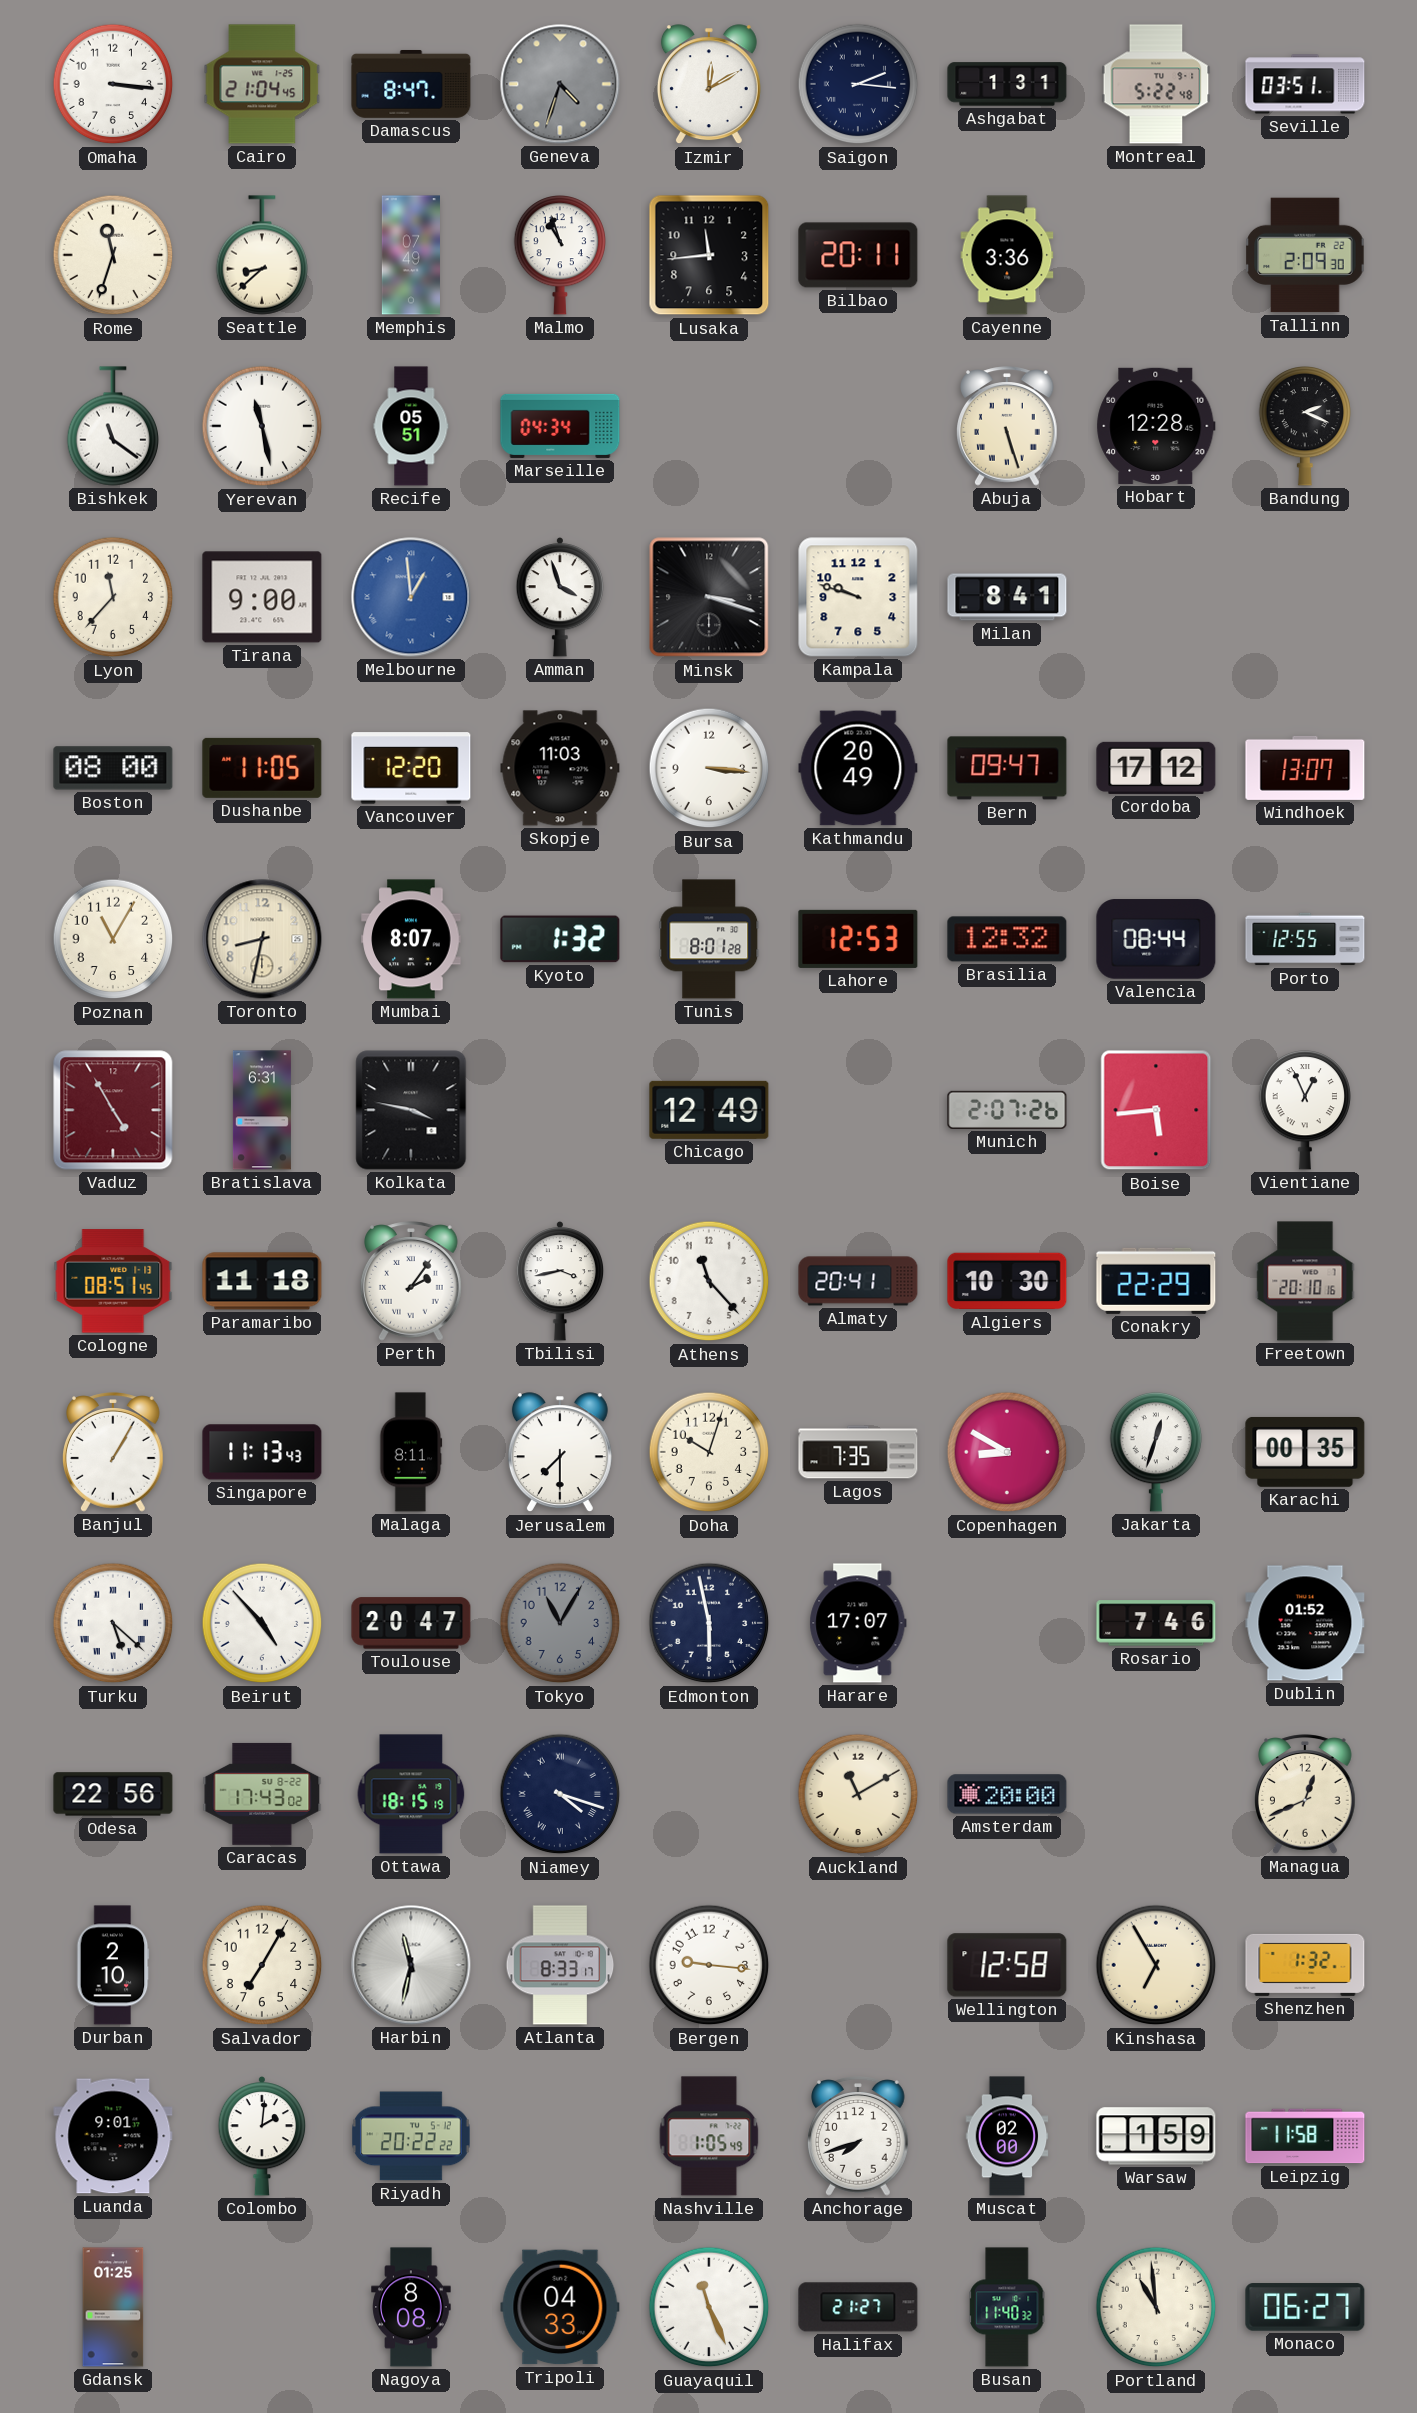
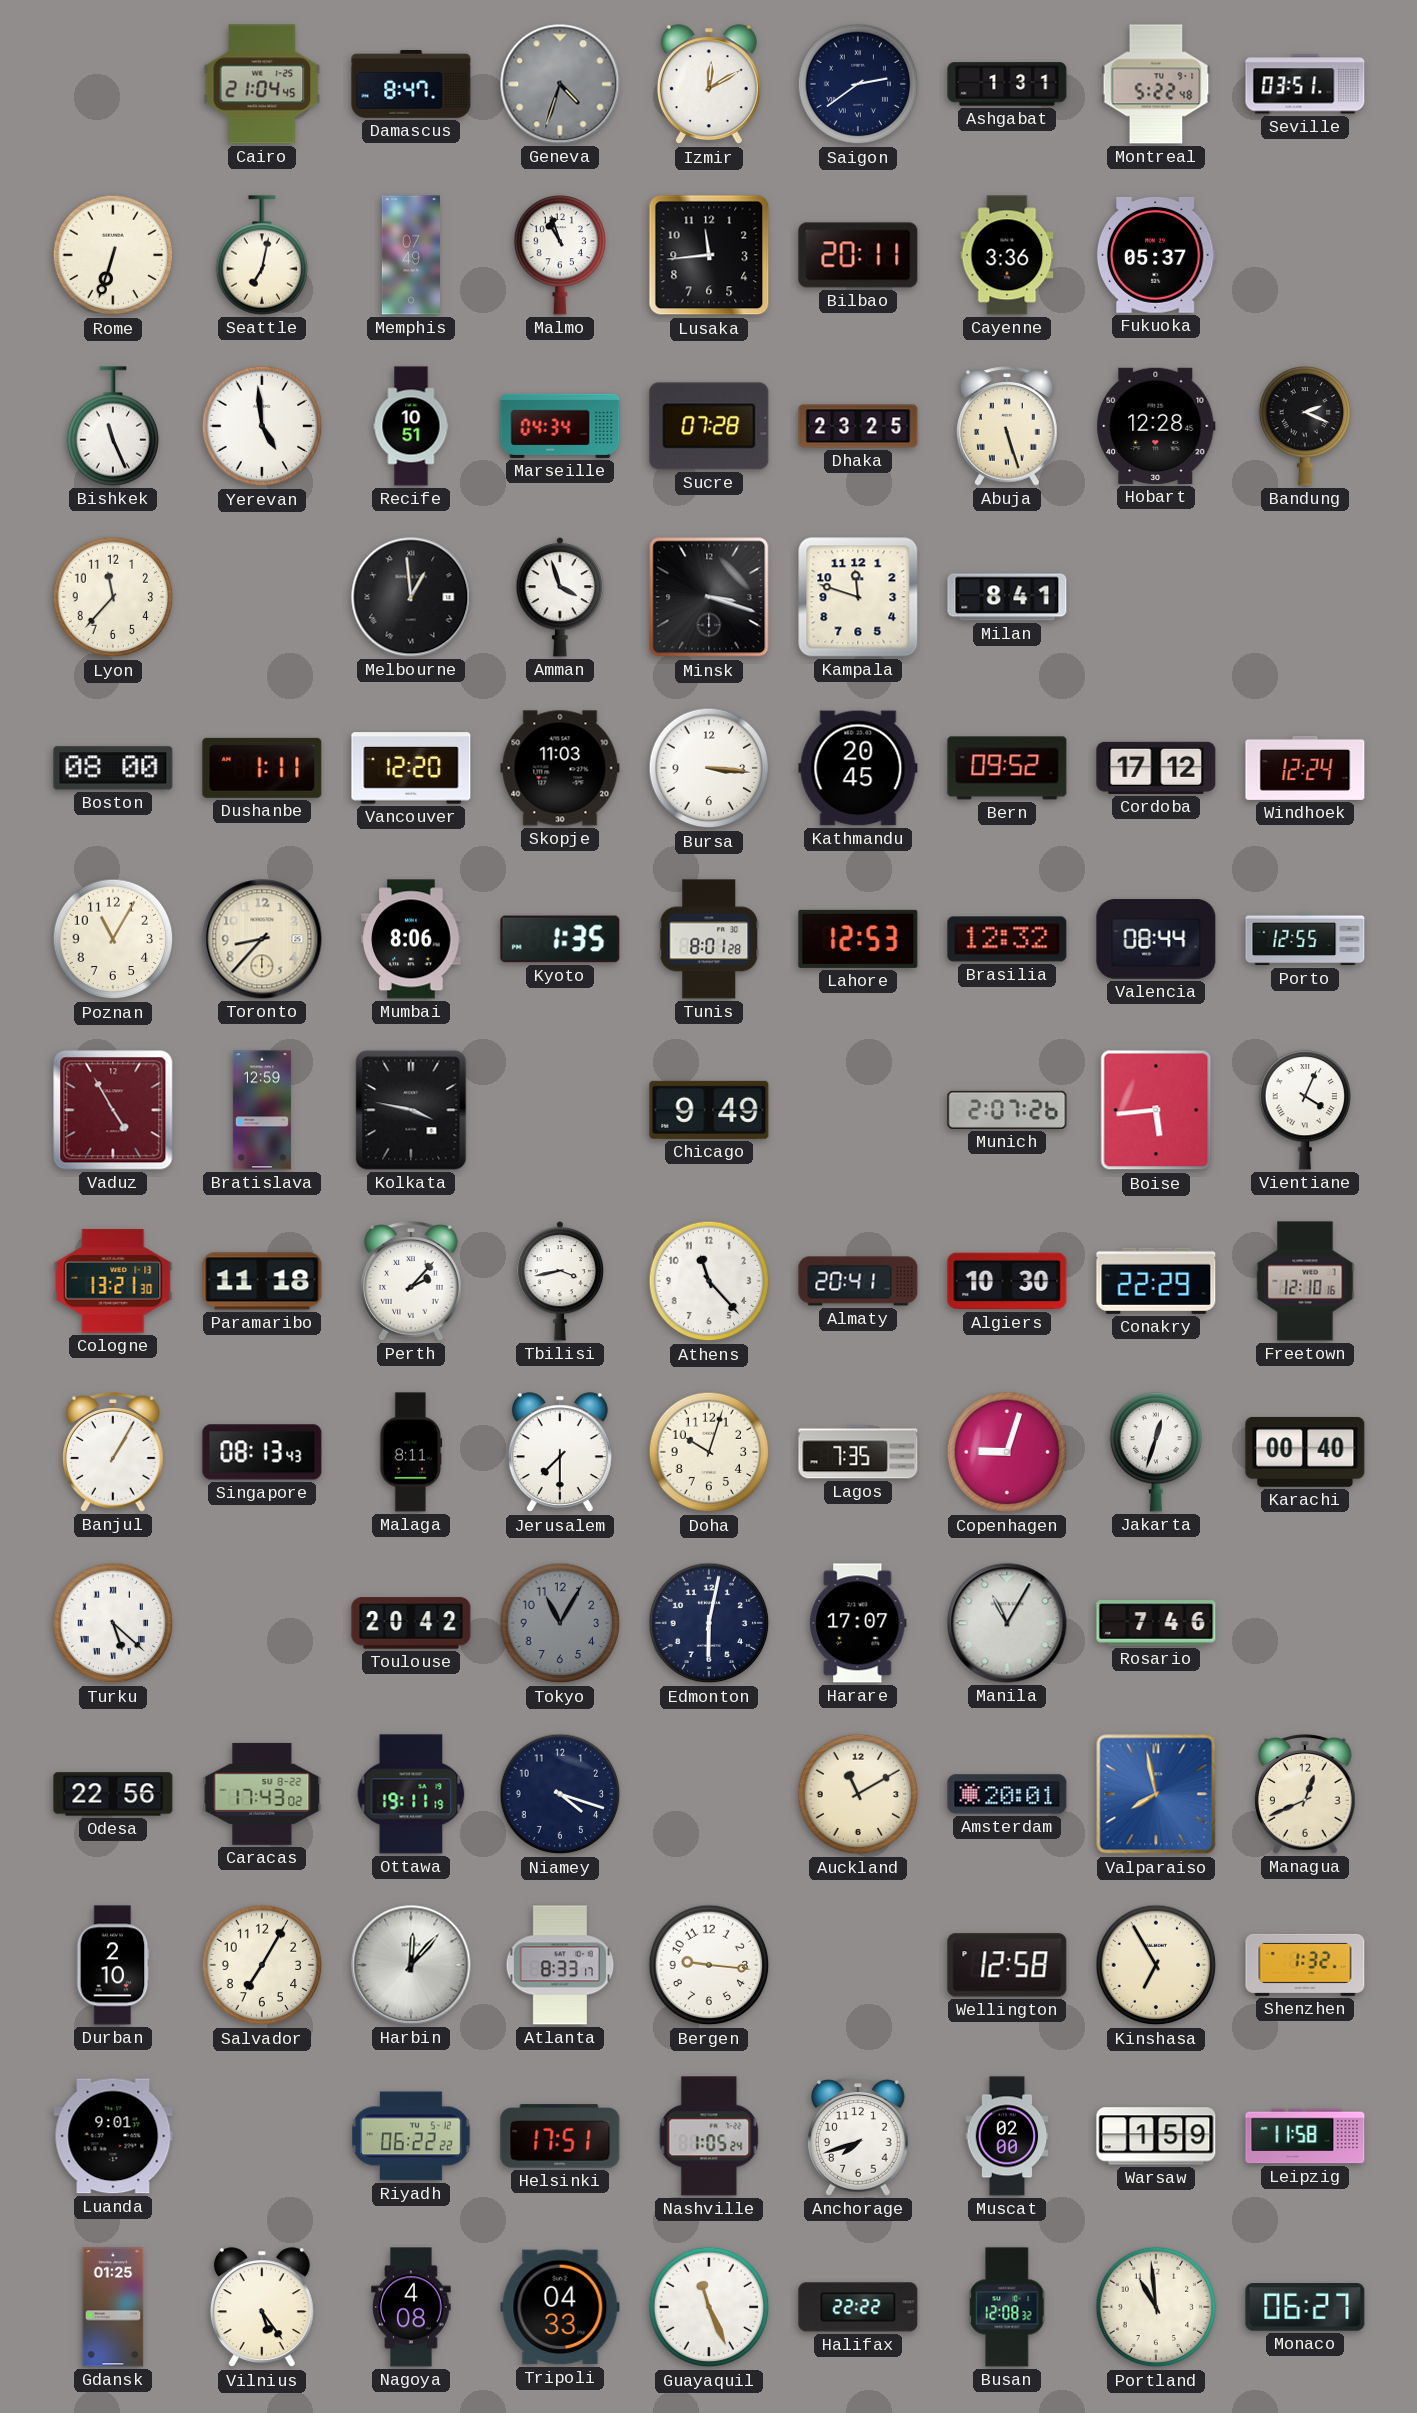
Omaha: 3:16 -> none (113, 84)
Saigon: 2:16 -> 2:39 (858, 84)
Rome: 11:33 -> 6:33 (113, 255)
Seattle: 8:38 -> 7:02 (262, 255)
Fukuoka: none -> 05:37 (1156, 255)
Tallinn: 2:09 -> none (1305, 255)
Bishkek: 11:21 -> 11:26 (113, 426)
Yerevan: 11:28 -> 4:59 (262, 426)
Recife: 05:51 -> 10:51 (411, 426)
Sucre: none -> 07:28 (709, 426)
Dhaka: none -> 23:25 (858, 426)
Tirana: 9:00 -> none (262, 597)
Melbourne dial: blue -> black (411, 597)
Kampala: 9:48 -> 11:48 (858, 597)
Dushanbe: 11:05 -> 1:11 (262, 768)
Kathmandu: 20:49 -> 20:45 (858, 768)
Bern: 09:47 -> 09:52 (1007, 768)
Windhoek: 13:07 -> 12:24 (1305, 768)
Toronto: 8:32 -> 8:37 (262, 939)
Mumbai: 8:07 -> 8:06 (411, 939)
Kyoto: 1:32 -> 1:35 (560, 939)
Bratislava: 6:31 -> 12:59 (262, 1110)
Chicago: 12:49 -> 9:49 (709, 1110)
Vientiane: 12:56 -> 4:04 (1305, 1111)
Cologne: 08:51 -> 13:21 (113, 1281)
Perth: 2:06 -> 2:07 (412, 1281)
Freetown: 20:10 -> 12:10 (1305, 1281)
Singapore: 11:13 -> 08:13 (262, 1452)
Copenhagen: 8:50 -> 9:03 (1007, 1452)
Karachi: 00:35 -> 00:40 (1305, 1452)
Beirut: 4:53 -> none (262, 1623)
Toulouse: 20:47 -> 20:42 (411, 1623)
Edmonton: 5:58 -> 6:02 (709, 1623)
Manila: none -> 11:05 (1007, 1623)
Dublin: 01:52 -> none (1305, 1623)
Ottawa: 18:15 -> 19:11 (411, 1794)
Niamey numerals: Roman -> Arabic (560, 1794)
Amsterdam: 20:00 -> 20:01 (1007, 1794)
Valparaiso: none -> 7:58 (1156, 1794)
Harbin: 11:32 -> 12:07 (411, 1965)
Colombo: 2:01 -> none (262, 2136)
Riyadh: 20:22 -> 06:22 (412, 2136)
Helsinki: none -> 17:51 (560, 2136)
Nashville: 1:05:49 -> 1:05:24 (709, 2136)
Vilnius: none -> 5:24 (262, 2308)
Nagoya: 8:08 -> 4:08 (411, 2307)
Halifax: 21:27 -> 22:22 (858, 2307)
Busan: 11:40 -> 12:08 (1007, 2307)
